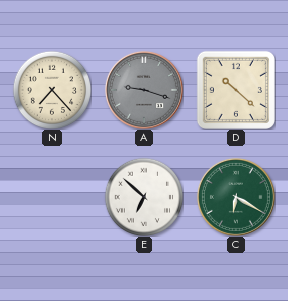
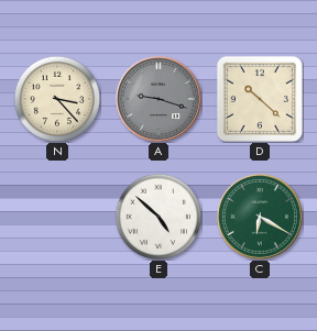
N: 7:23 -> 3:23 (57, 99)
E: 6:52 -> 4:52 (158, 217)
